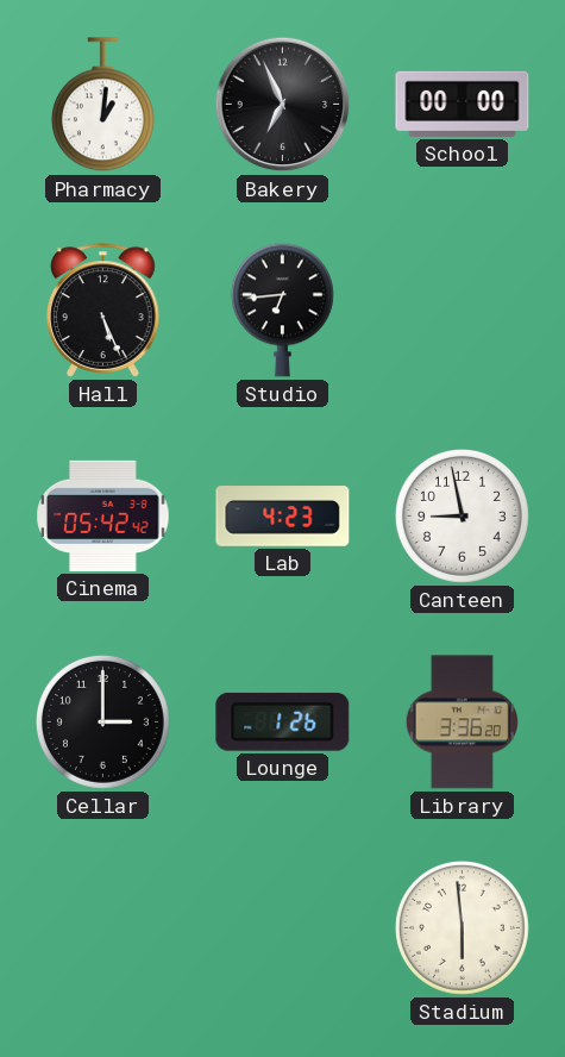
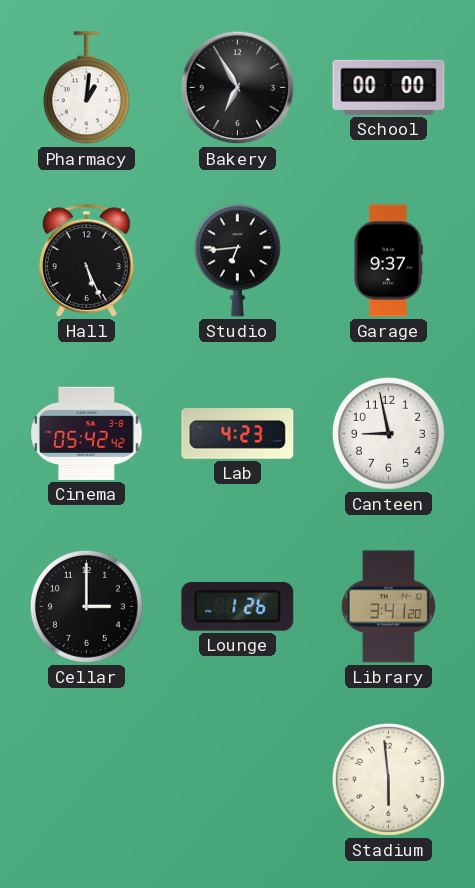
Bakery: 6:56 -> 6:55 (238, 88)
Garage: none -> 9:37 (389, 261)
Library: 3:36 -> 3:41 (388, 607)
